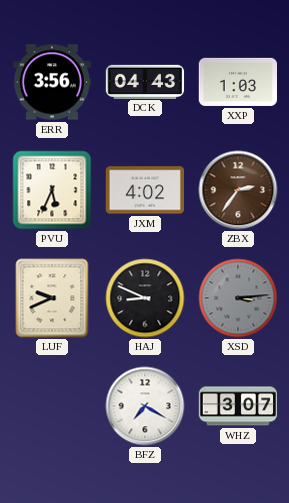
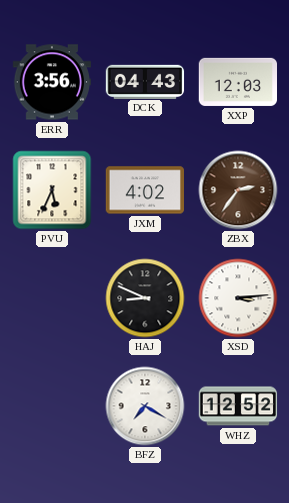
XXP: 1:03 -> 12:03 (237, 82)
LUF: 9:41 -> none (52, 298)
XSD dial: grey -> white (238, 298)
WHZ: 3:07 -> 12:52 (238, 406)
